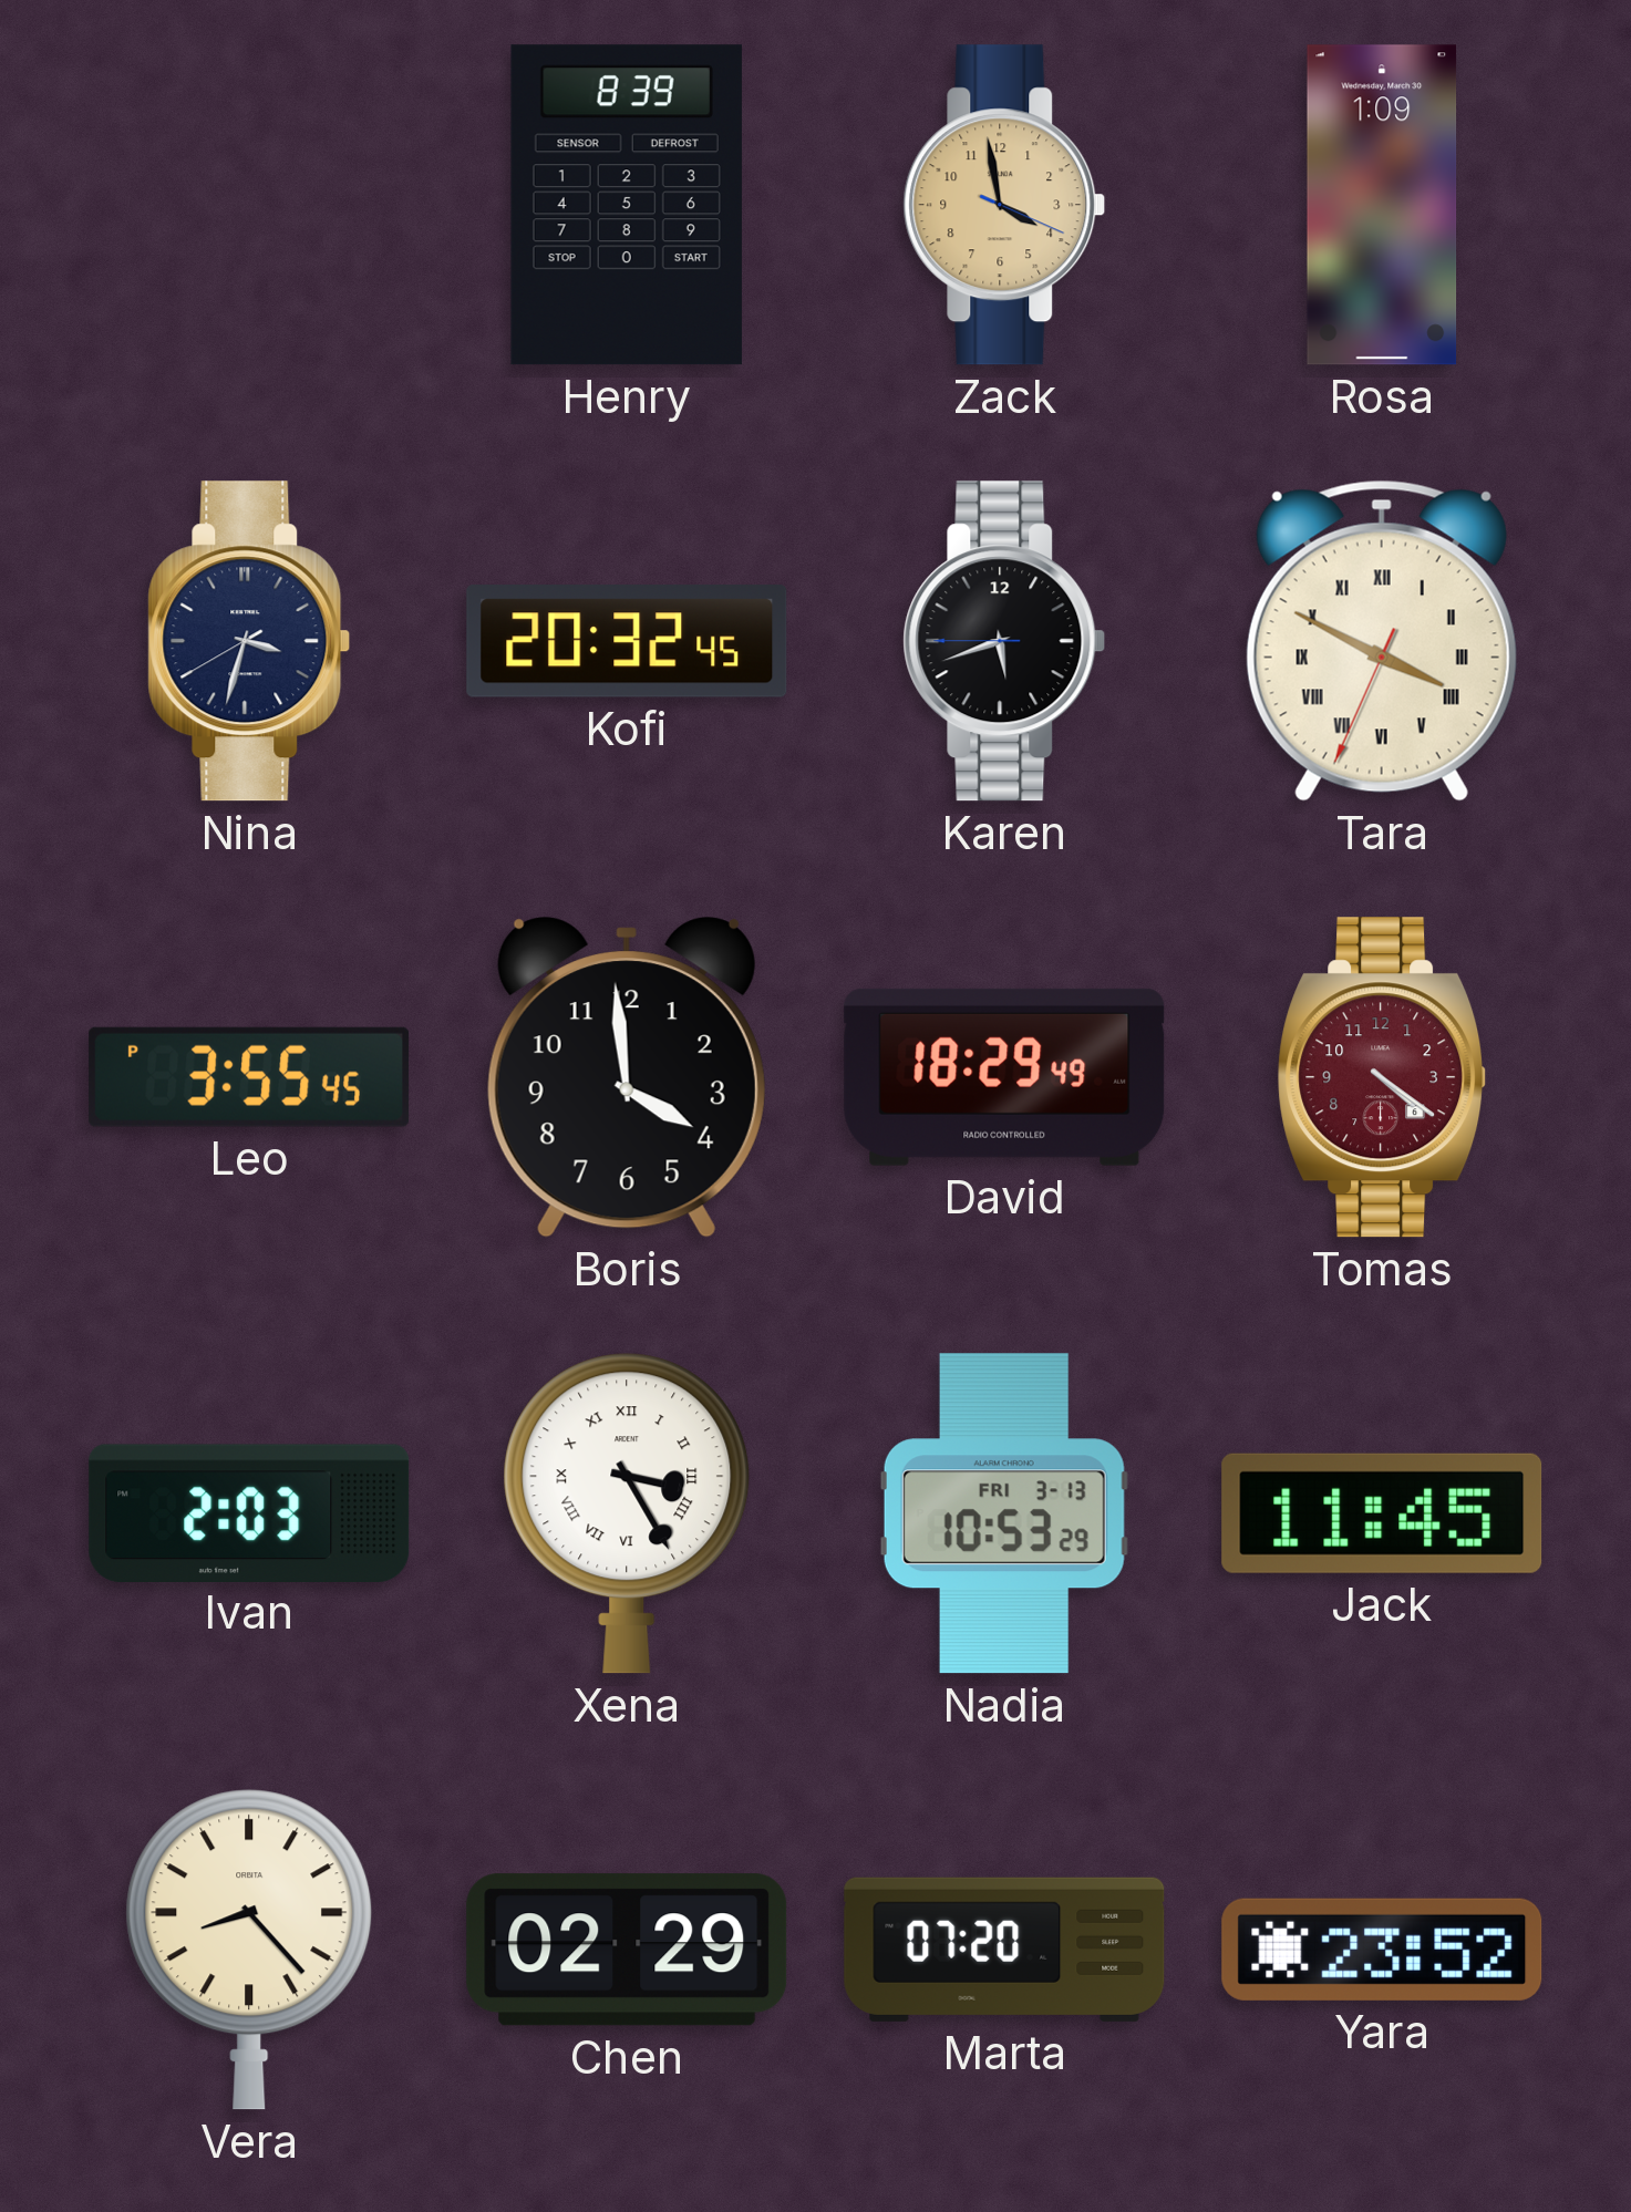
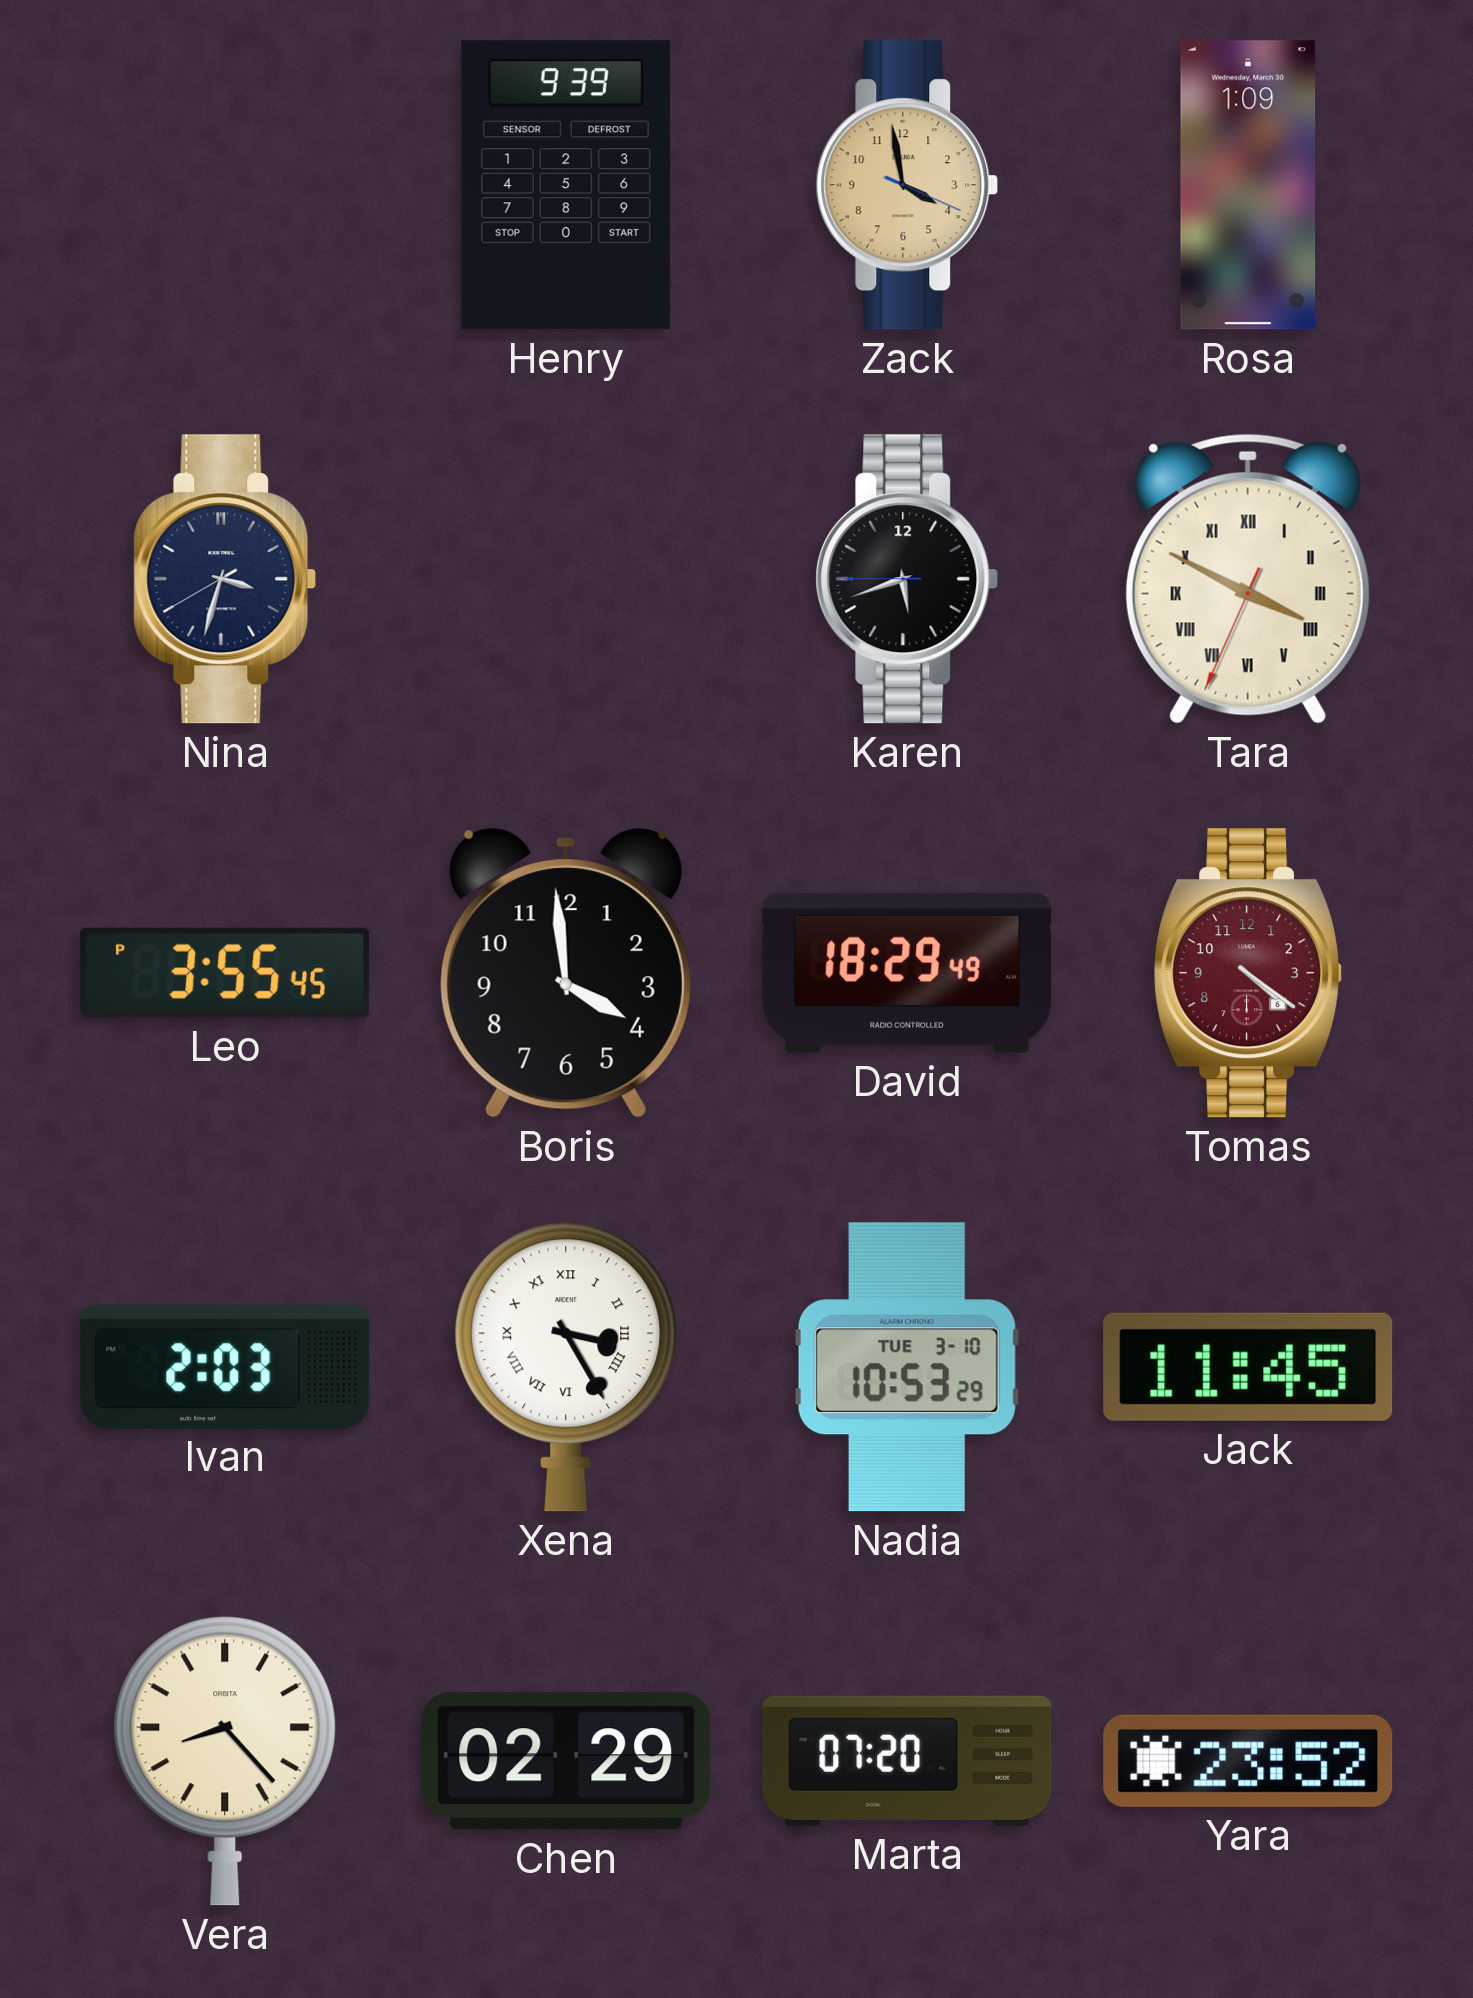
Henry: 8:39 -> 9:39 (566, 185)
Kofi: 20:32 -> none (627, 641)
Nadia date: FRI 3-13 -> TUE 3-10 (907, 1367)
